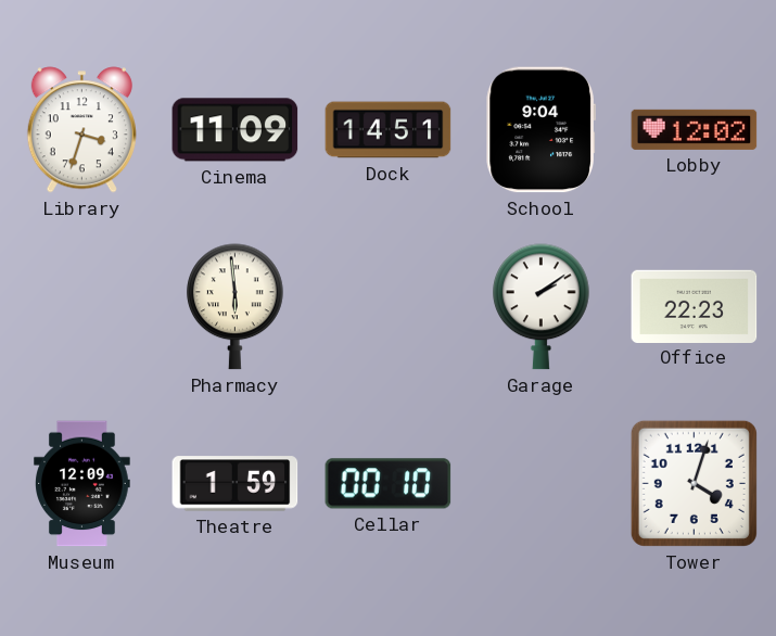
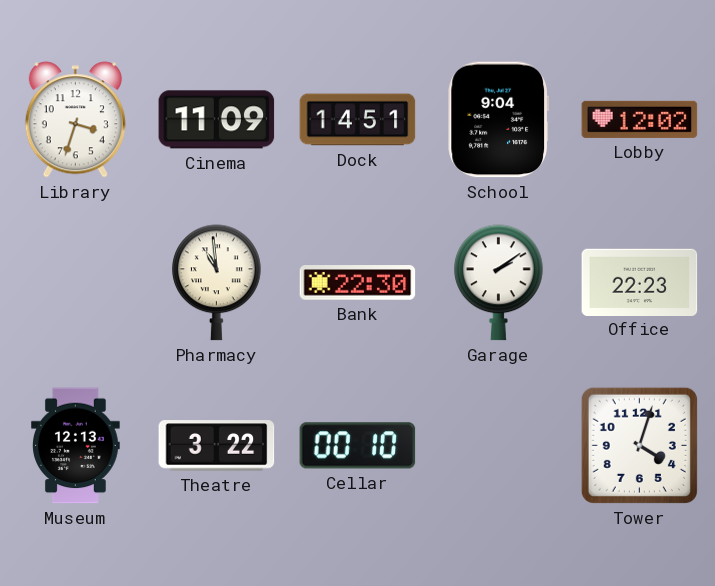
Pharmacy: 5:59 -> 10:59 (217, 283)
Bank: none -> 22:30 (358, 283)
Museum: 12:09 -> 12:13 (76, 446)
Theatre: 1:59 -> 3:22 (217, 446)
